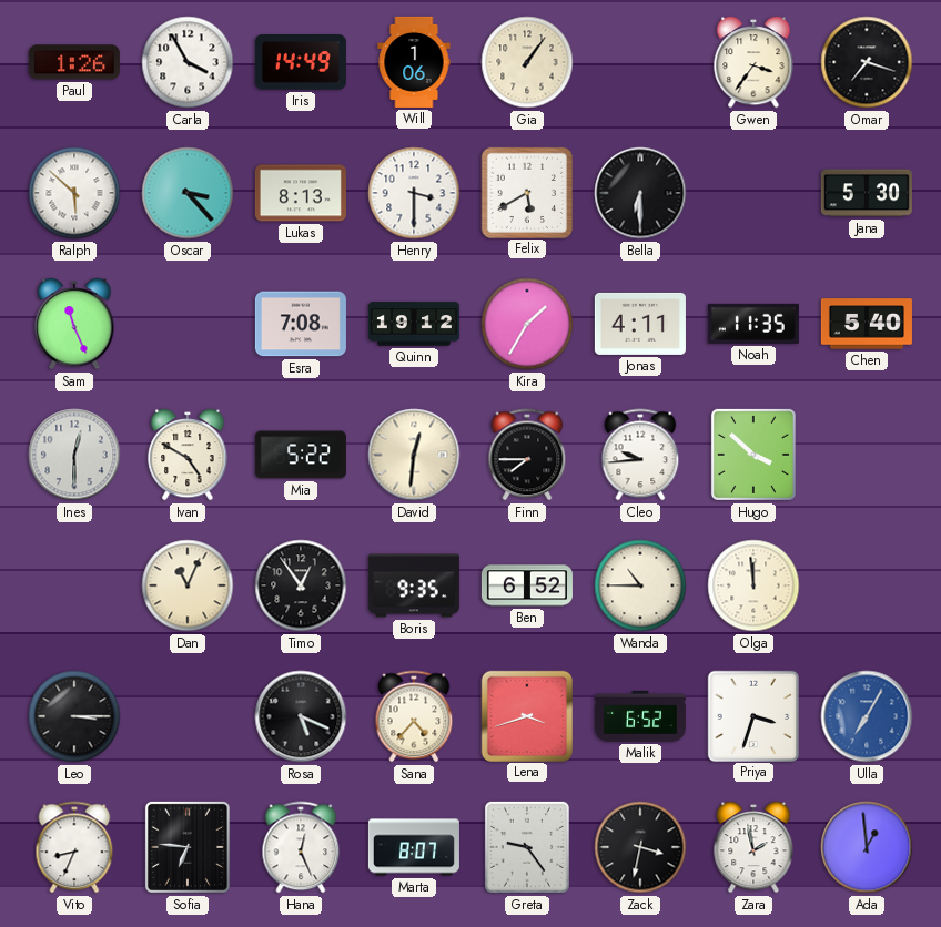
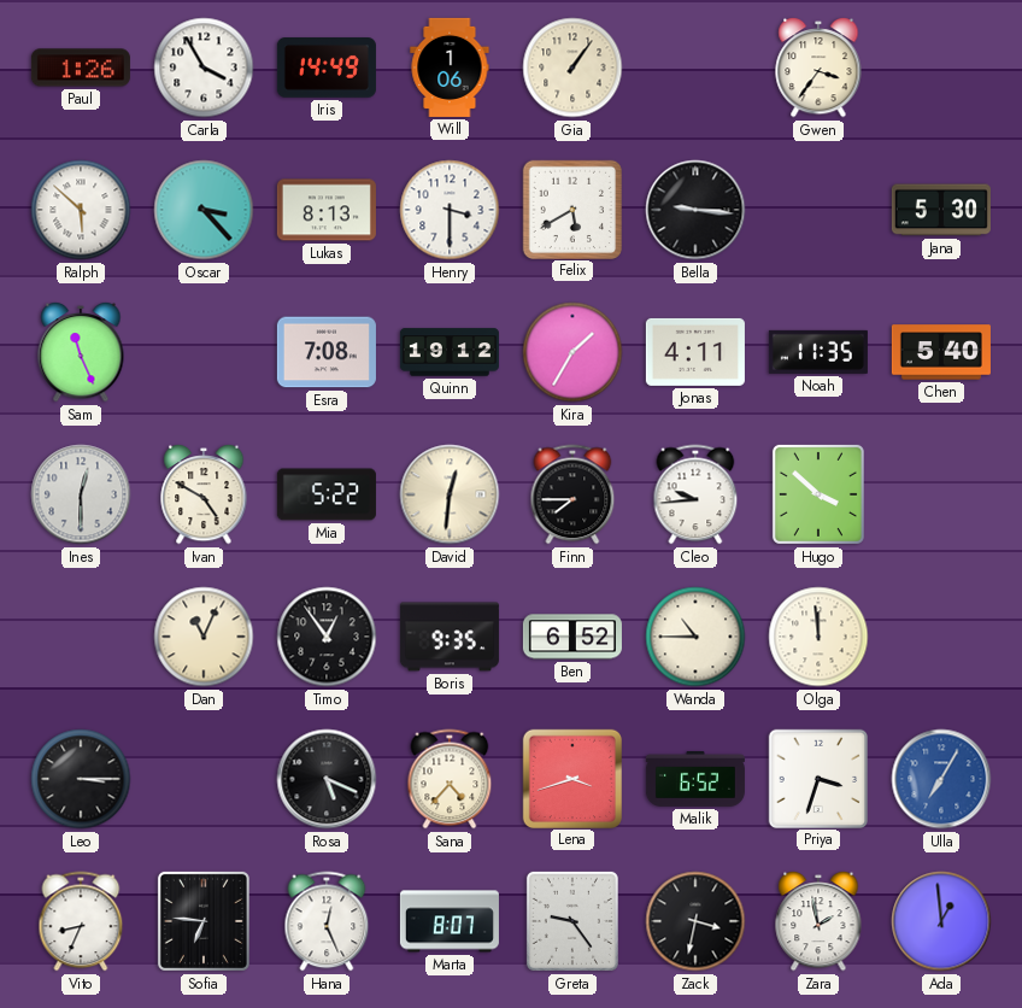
Omar: 7:18 -> none (867, 62)
Bella: 6:30 -> 9:16 (695, 210)
